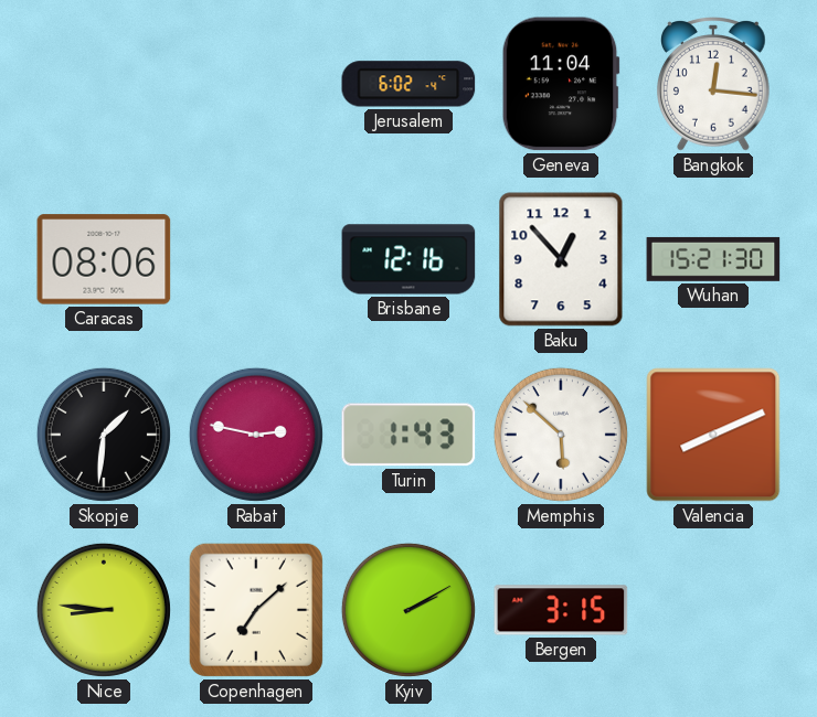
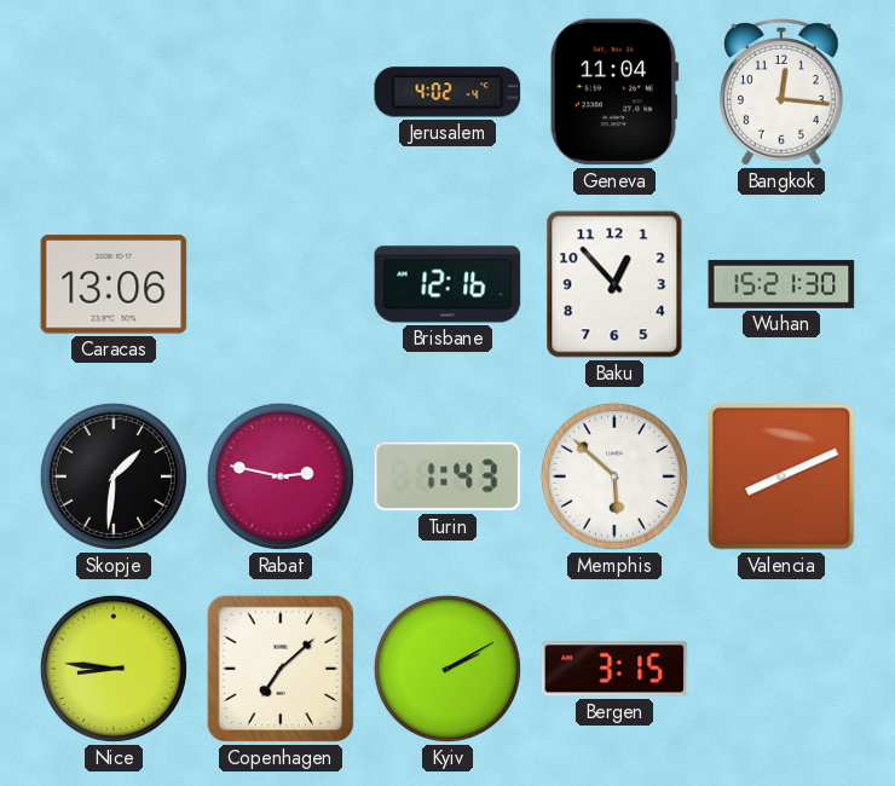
Jerusalem: 6:02 -> 4:02 (447, 92)
Caracas: 08:06 -> 13:06 (114, 284)
